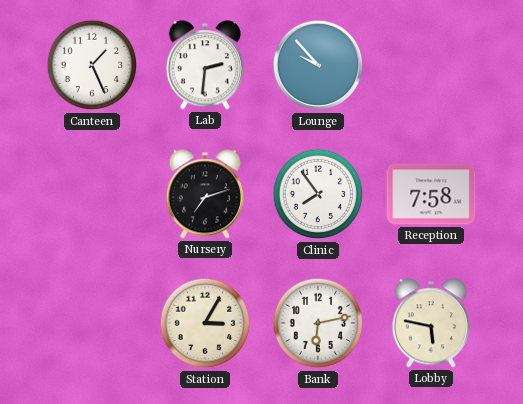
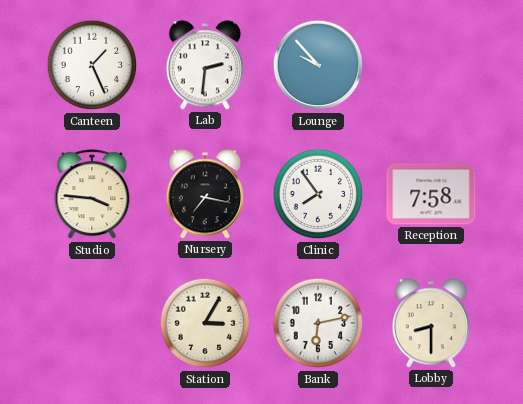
Studio: none -> 3:46 (92, 195)
Nursery: 7:12 -> 7:17 (205, 194)
Lobby: 5:47 -> 8:30 (431, 323)
